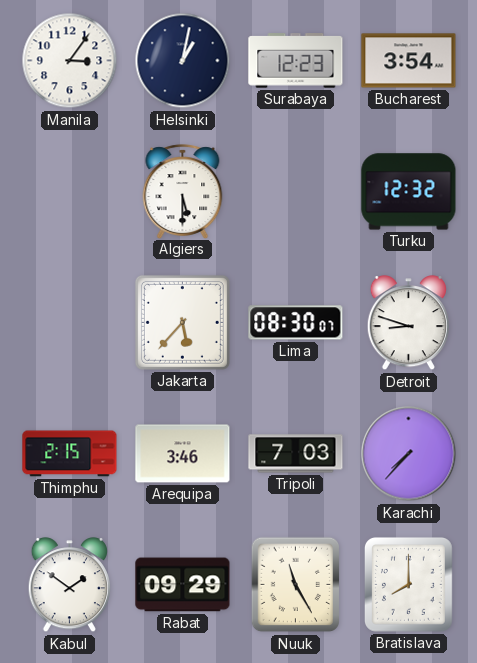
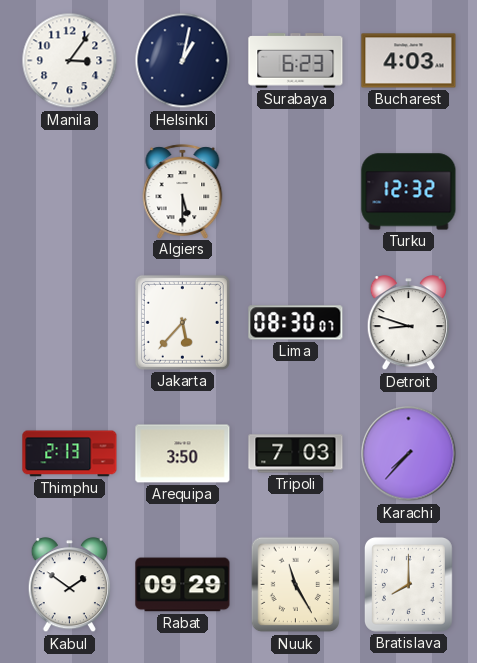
Surabaya: 12:23 -> 6:23 (296, 61)
Bucharest: 3:54 -> 4:03 (409, 61)
Thimphu: 2:15 -> 2:13 (70, 454)
Arequipa: 3:46 -> 3:50 (183, 454)
